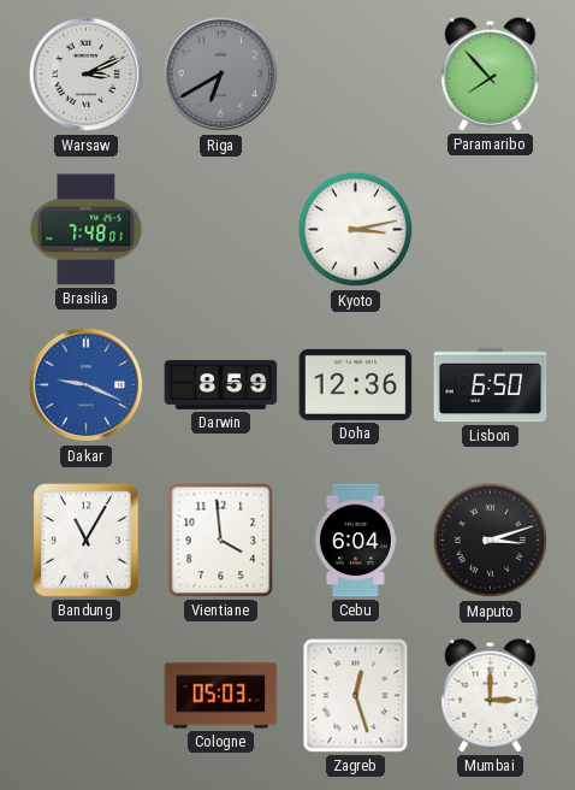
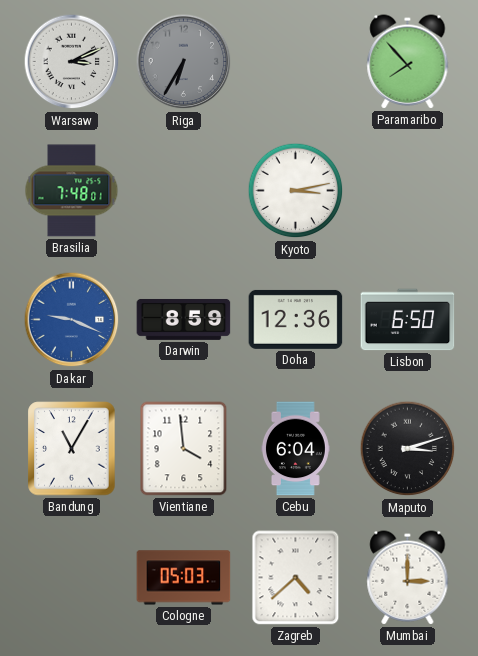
Riga: 6:40 -> 6:35 (184, 62)
Zagreb: 12:27 -> 4:38 (296, 578)
